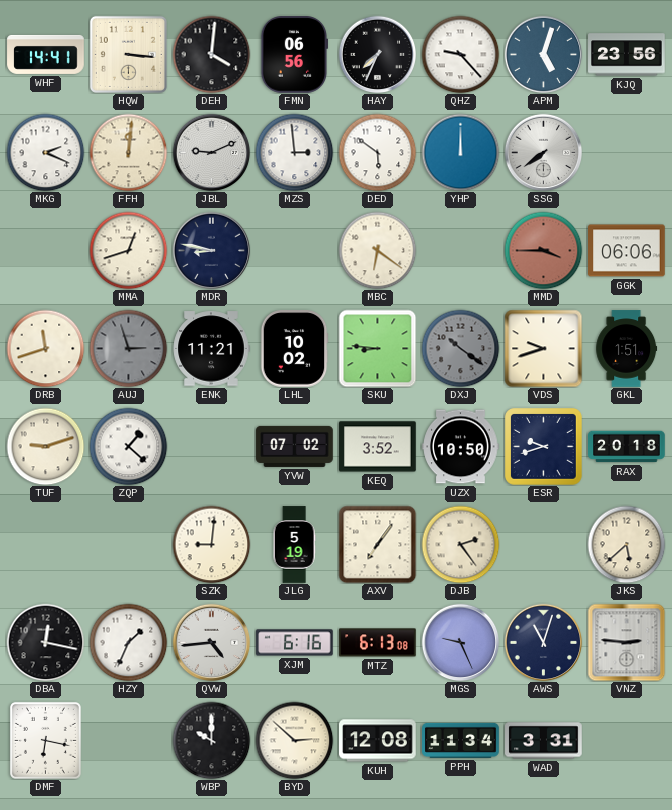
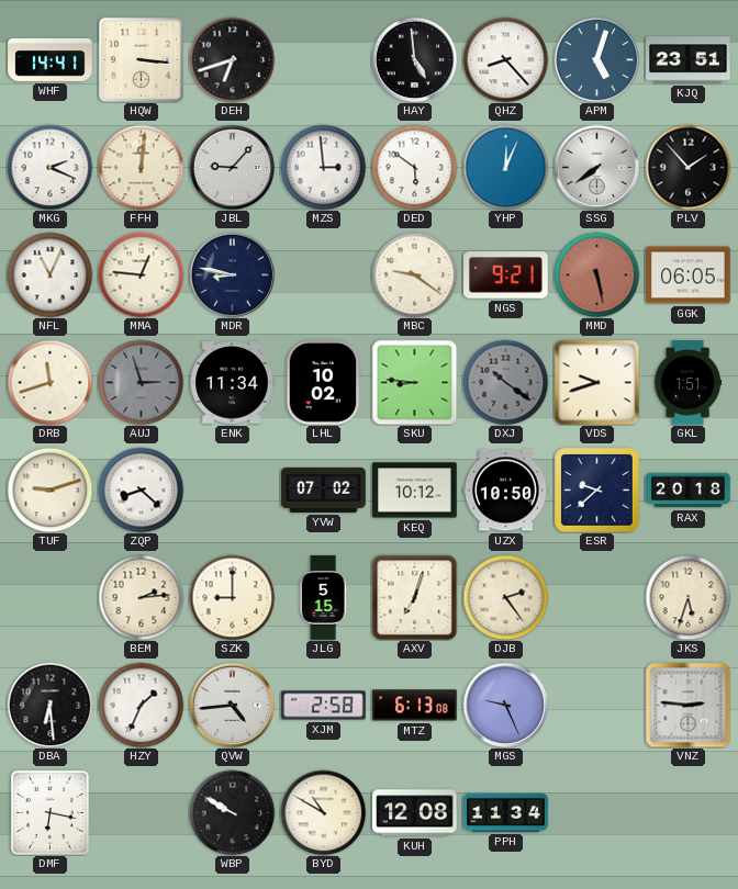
DEH: 4:01 -> 6:42 (232, 59)
FMN: 06:56 -> none (294, 55)
HAY: 7:34 -> 4:59 (414, 59)
QHZ: 9:23 -> 8:23 (505, 59)
KJQ: 23:56 -> 23:51 (689, 60)
JBL: 9:11 -> 9:07 (232, 167)
YHP: 12:00 -> 12:04 (505, 167)
PLV: none -> 1:53 (687, 167)
NFL: none -> 11:04 (49, 274)
MMA: 12:42 -> 12:46 (141, 274)
MBC: 6:21 -> 9:21 (414, 274)
NGS: none -> 9:21 (506, 275)
MMD: 3:45 -> 5:28 (596, 274)
GGK: 06:06 -> 06:05 (689, 275)
ENK: 11:21 -> 11:34 (232, 383)
ZQP: 1:22 -> 8:22 (141, 489)
KEQ: 3:52 -> 10:12 (415, 491)
ESR: 9:42 -> 9:38 (597, 491)
BEM: none -> 2:14 (141, 597)
SZK: 9:01 -> 9:00 (232, 597)
JLG: 5:19 -> 5:15 (323, 598)
AXV: 7:06 -> 7:03 (414, 597)
JKS: 5:38 -> 5:33 (687, 597)
DBA: 12:17 -> 6:29 (49, 705)
XJM: 6:16 -> 2:58 (324, 706)
AWS: 11:03 -> none (543, 642)
WBP: 10:00 -> 9:50 (232, 812)
BYD: 2:52 -> 10:50 (323, 812)
WAD: 3:31 -> none (544, 741)
